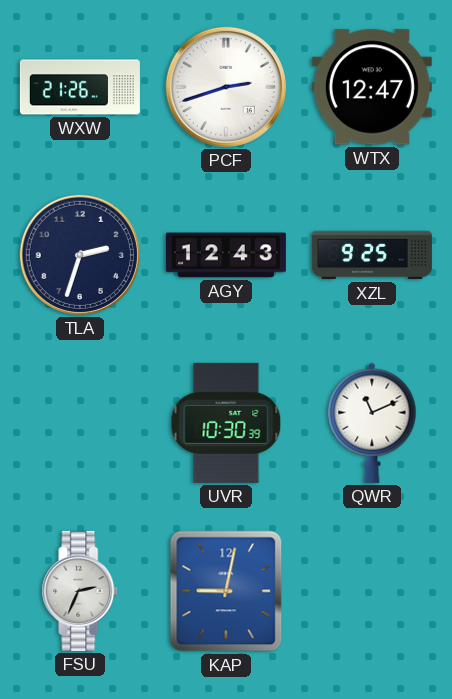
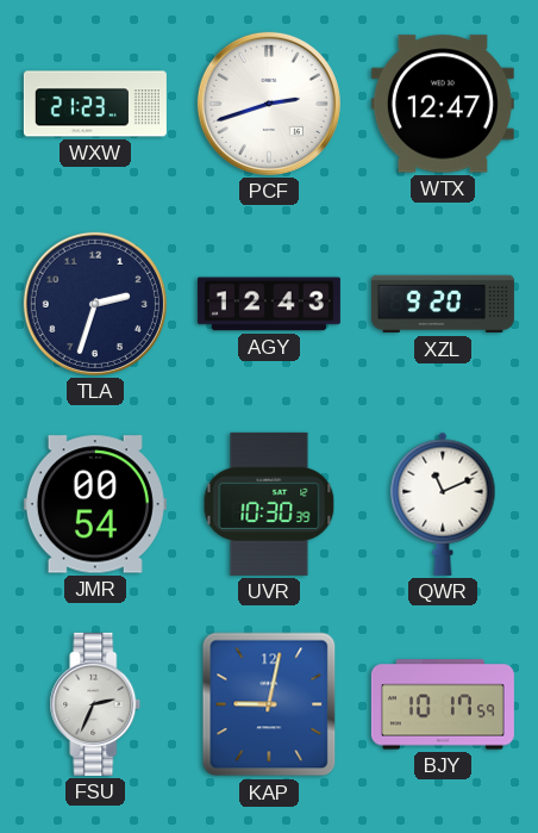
WXW: 21:26 -> 21:23 (95, 104)
XZL: 9:25 -> 9:20 (443, 304)
JMR: none -> 00:54 (95, 504)
BJY: none -> 10:17 (443, 704)
